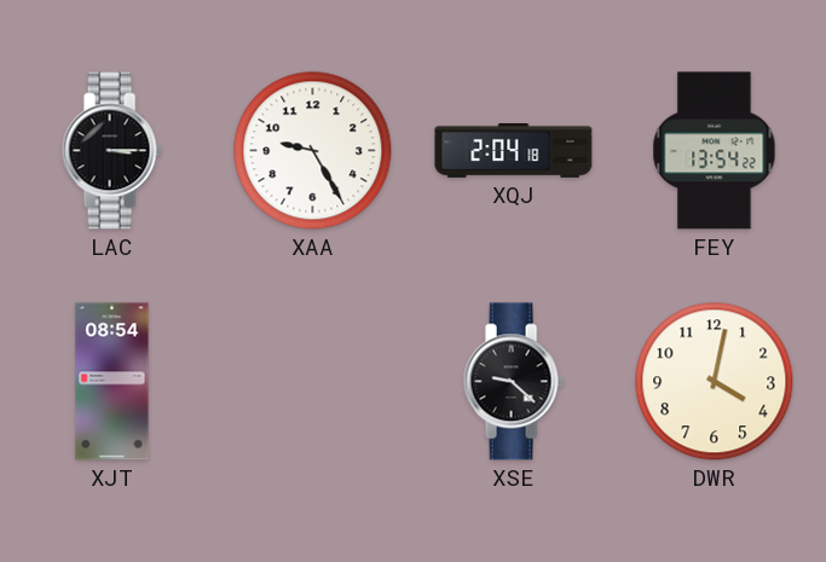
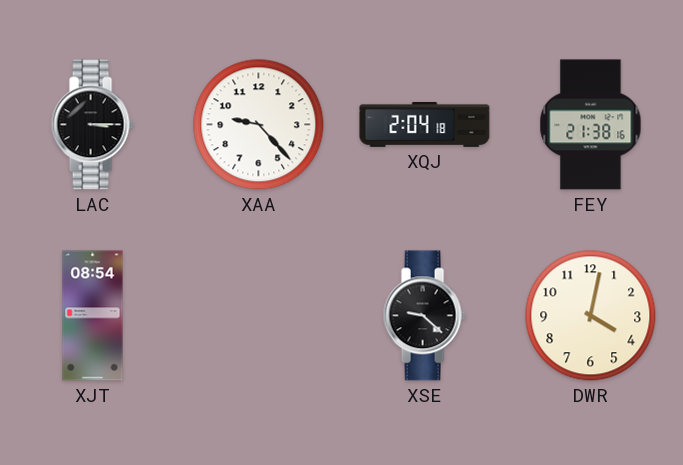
XAA: 9:25 -> 9:23 (259, 125)
FEY: 13:54 -> 21:38 (591, 125)
